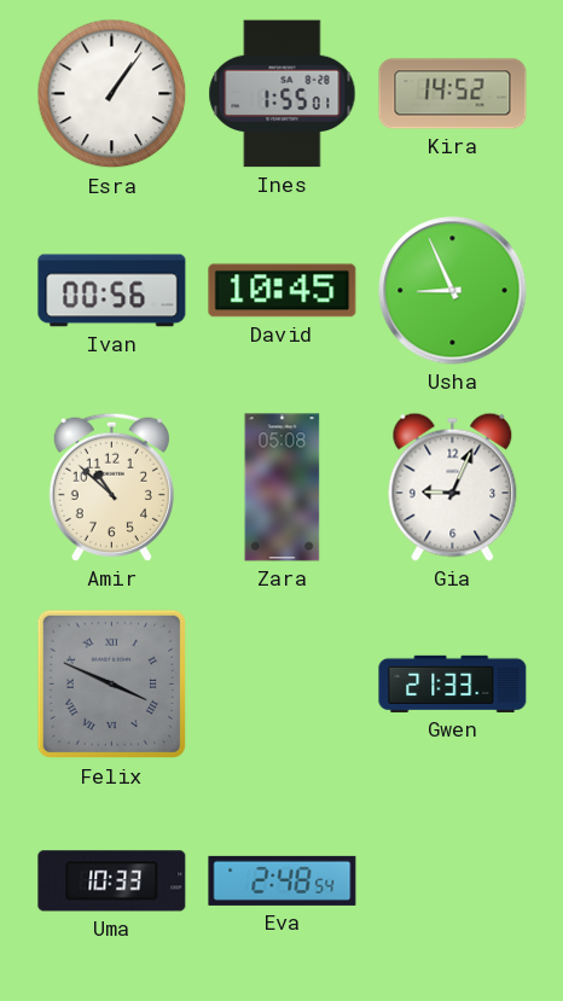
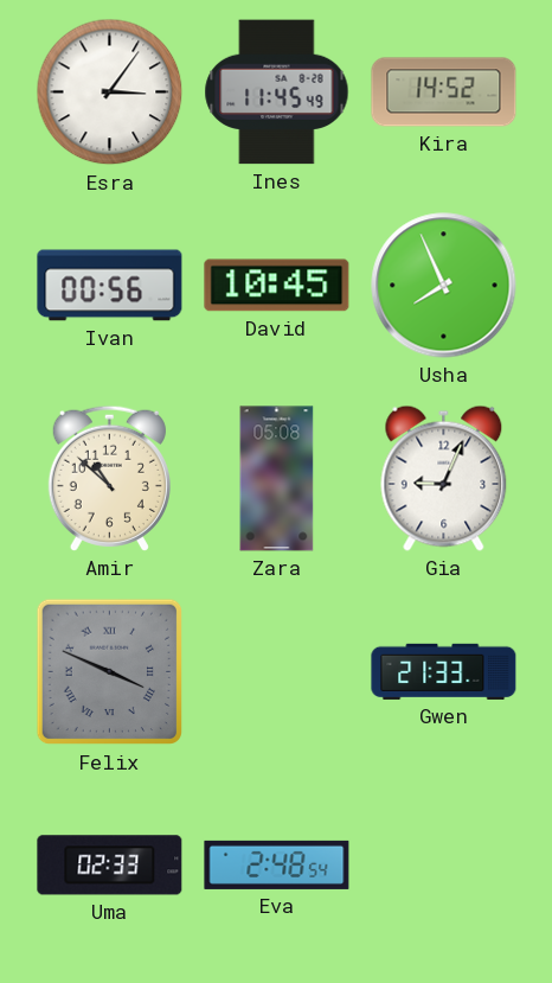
Esra: 1:06 -> 3:06 (110, 92)
Ines: 1:55 -> 11:45 (277, 92)
Usha: 8:56 -> 7:56 (444, 286)
Uma: 10:33 -> 02:33 (110, 866)
